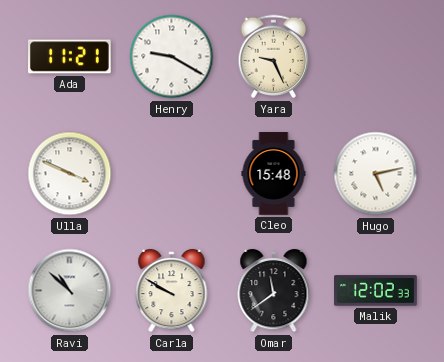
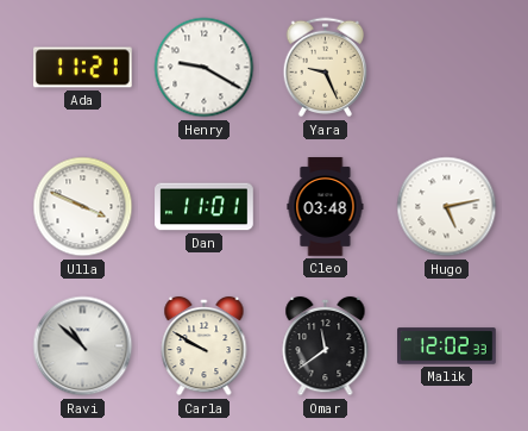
Dan: none -> 11:01 (205, 207)
Cleo: 15:48 -> 03:48 (326, 207)
